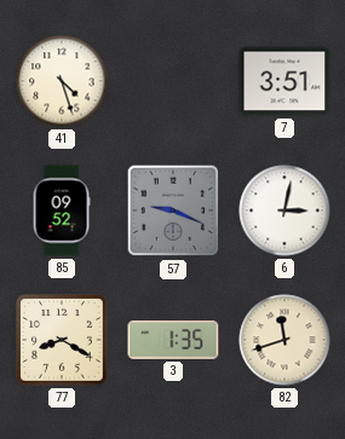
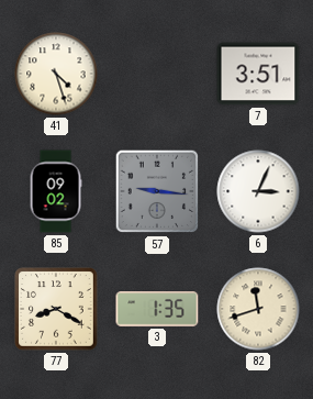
85: 09:52 -> 09:02 (56, 191)
57: 9:19 -> 9:16 (157, 191)
6: 3:02 -> 3:04 (258, 191)
